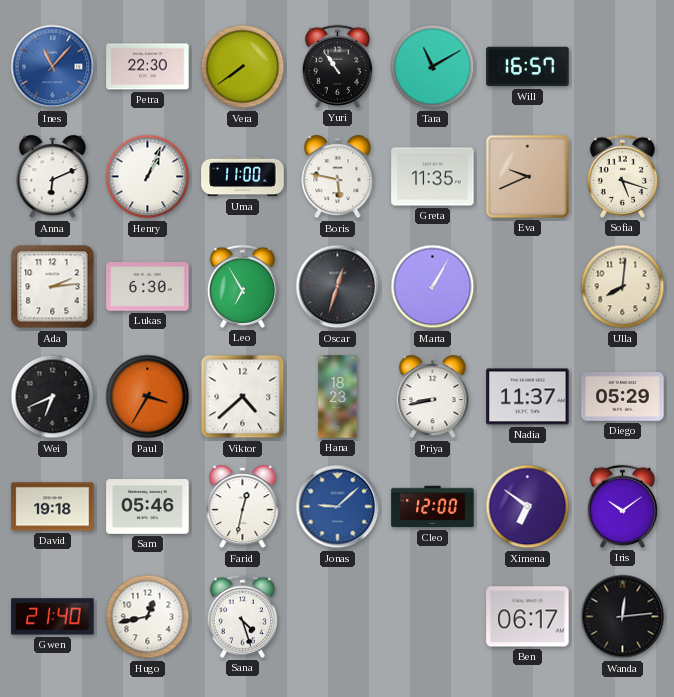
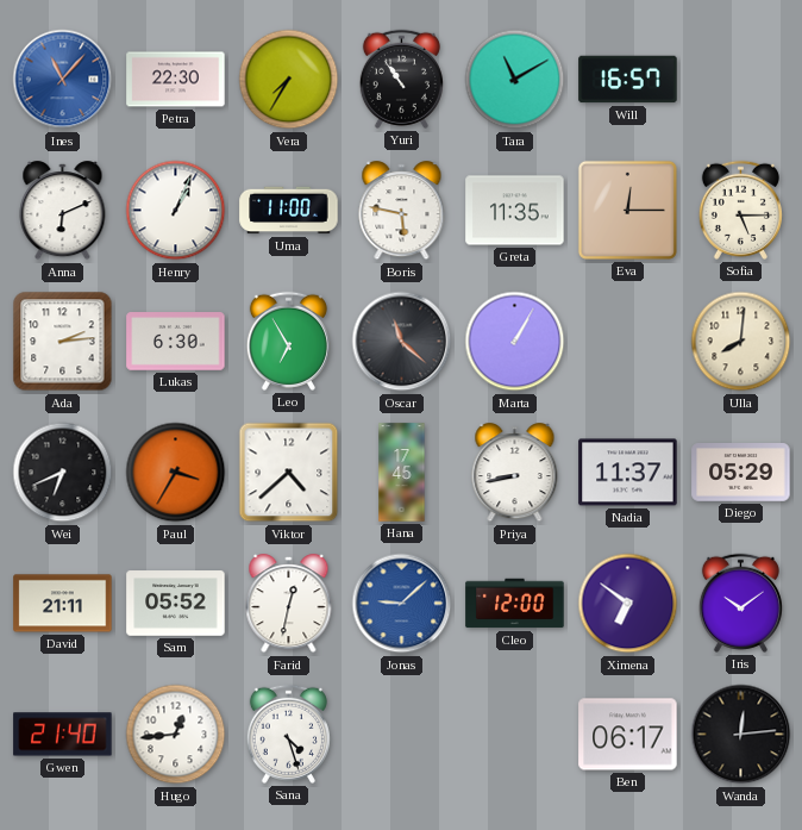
Vera: 7:39 -> 7:35 (289, 80)
Eva: 9:41 -> 12:15 (627, 210)
Sofia: 5:18 -> 5:15 (740, 210)
Oscar: 12:33 -> 11:22 (402, 342)
Hana: 18:23 -> 17:45 (402, 473)
David: 19:18 -> 21:11 (63, 604)
Sam: 05:46 -> 05:52 (176, 604)
Hugo: 12:43 -> 12:44 (176, 735)
